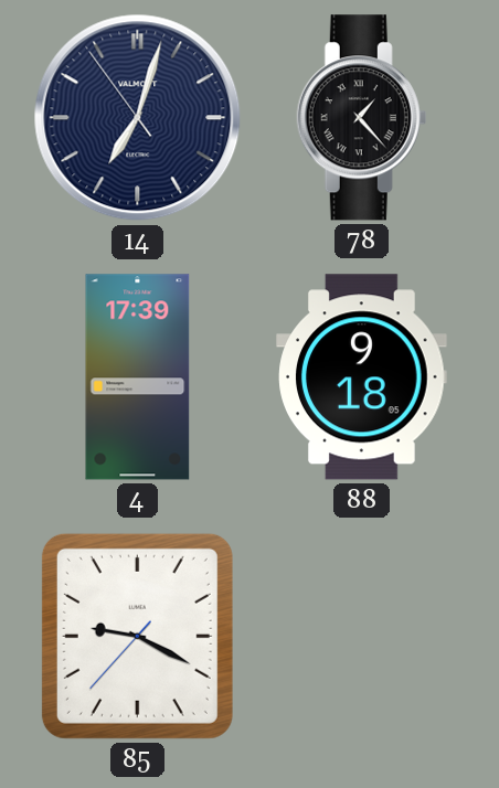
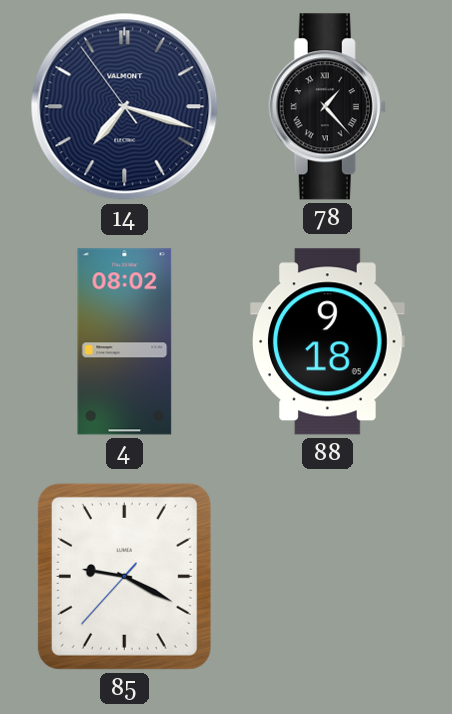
14: 7:02 -> 7:17 (125, 107)
4: 17:39 -> 08:02 (125, 342)
